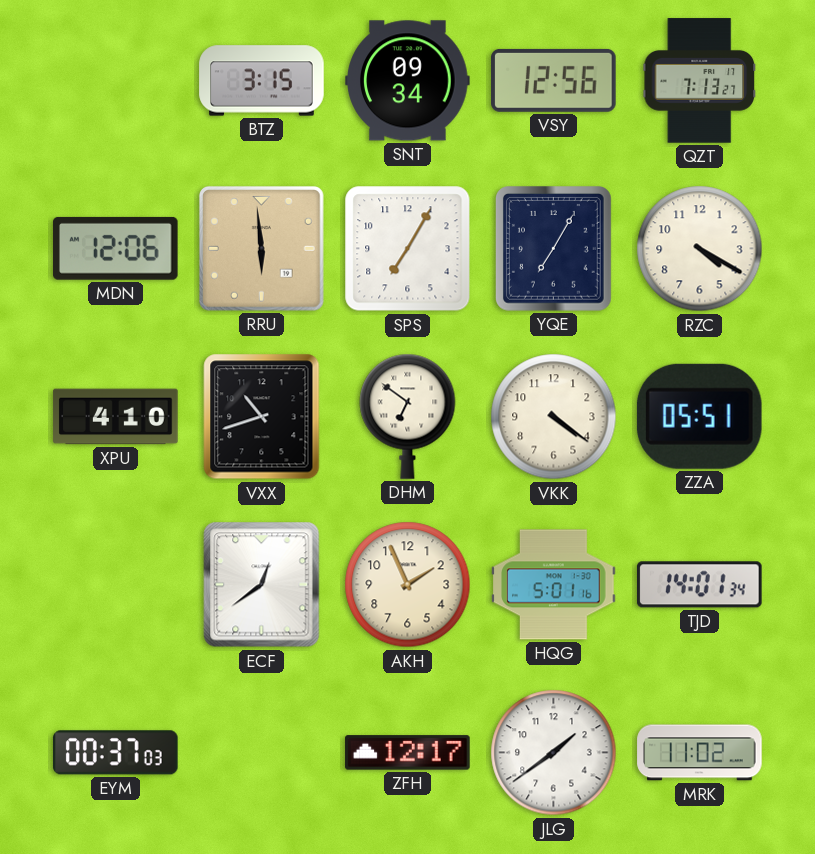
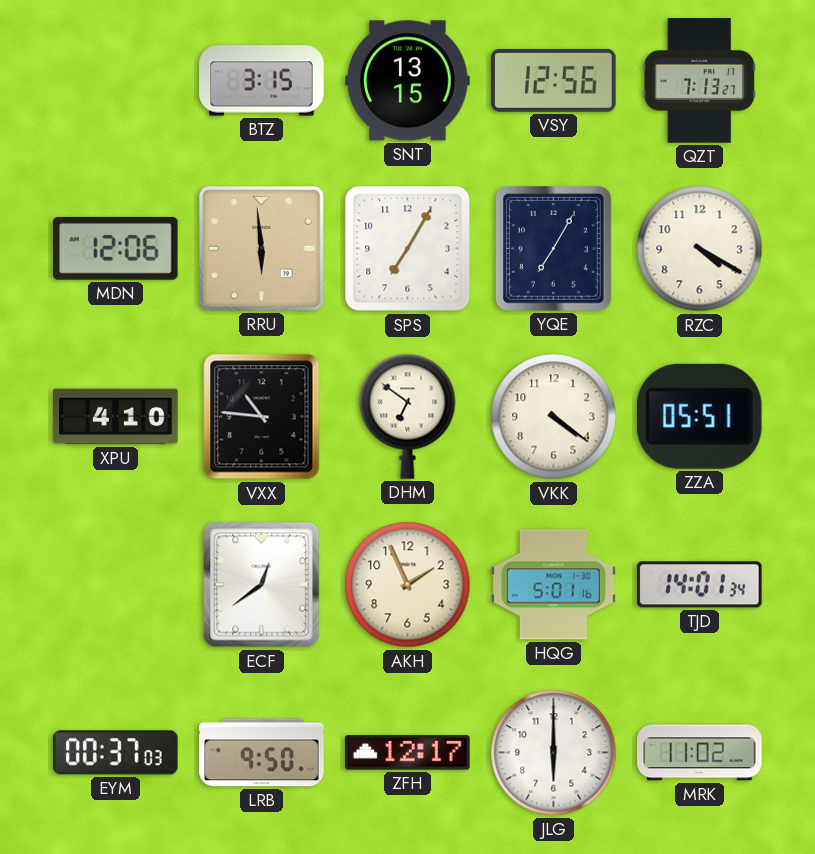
SNT: 09:34 -> 13:15 (408, 81)
VXX: 10:42 -> 10:46 (262, 417)
LRB: none -> 9:50 (262, 753)
JLG: 1:39 -> 6:00 (554, 753)
